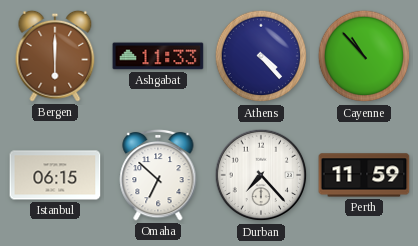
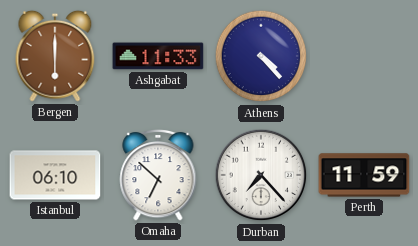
Cayenne: 10:53 -> none (364, 56)
Istanbul: 06:15 -> 06:10 (55, 175)
